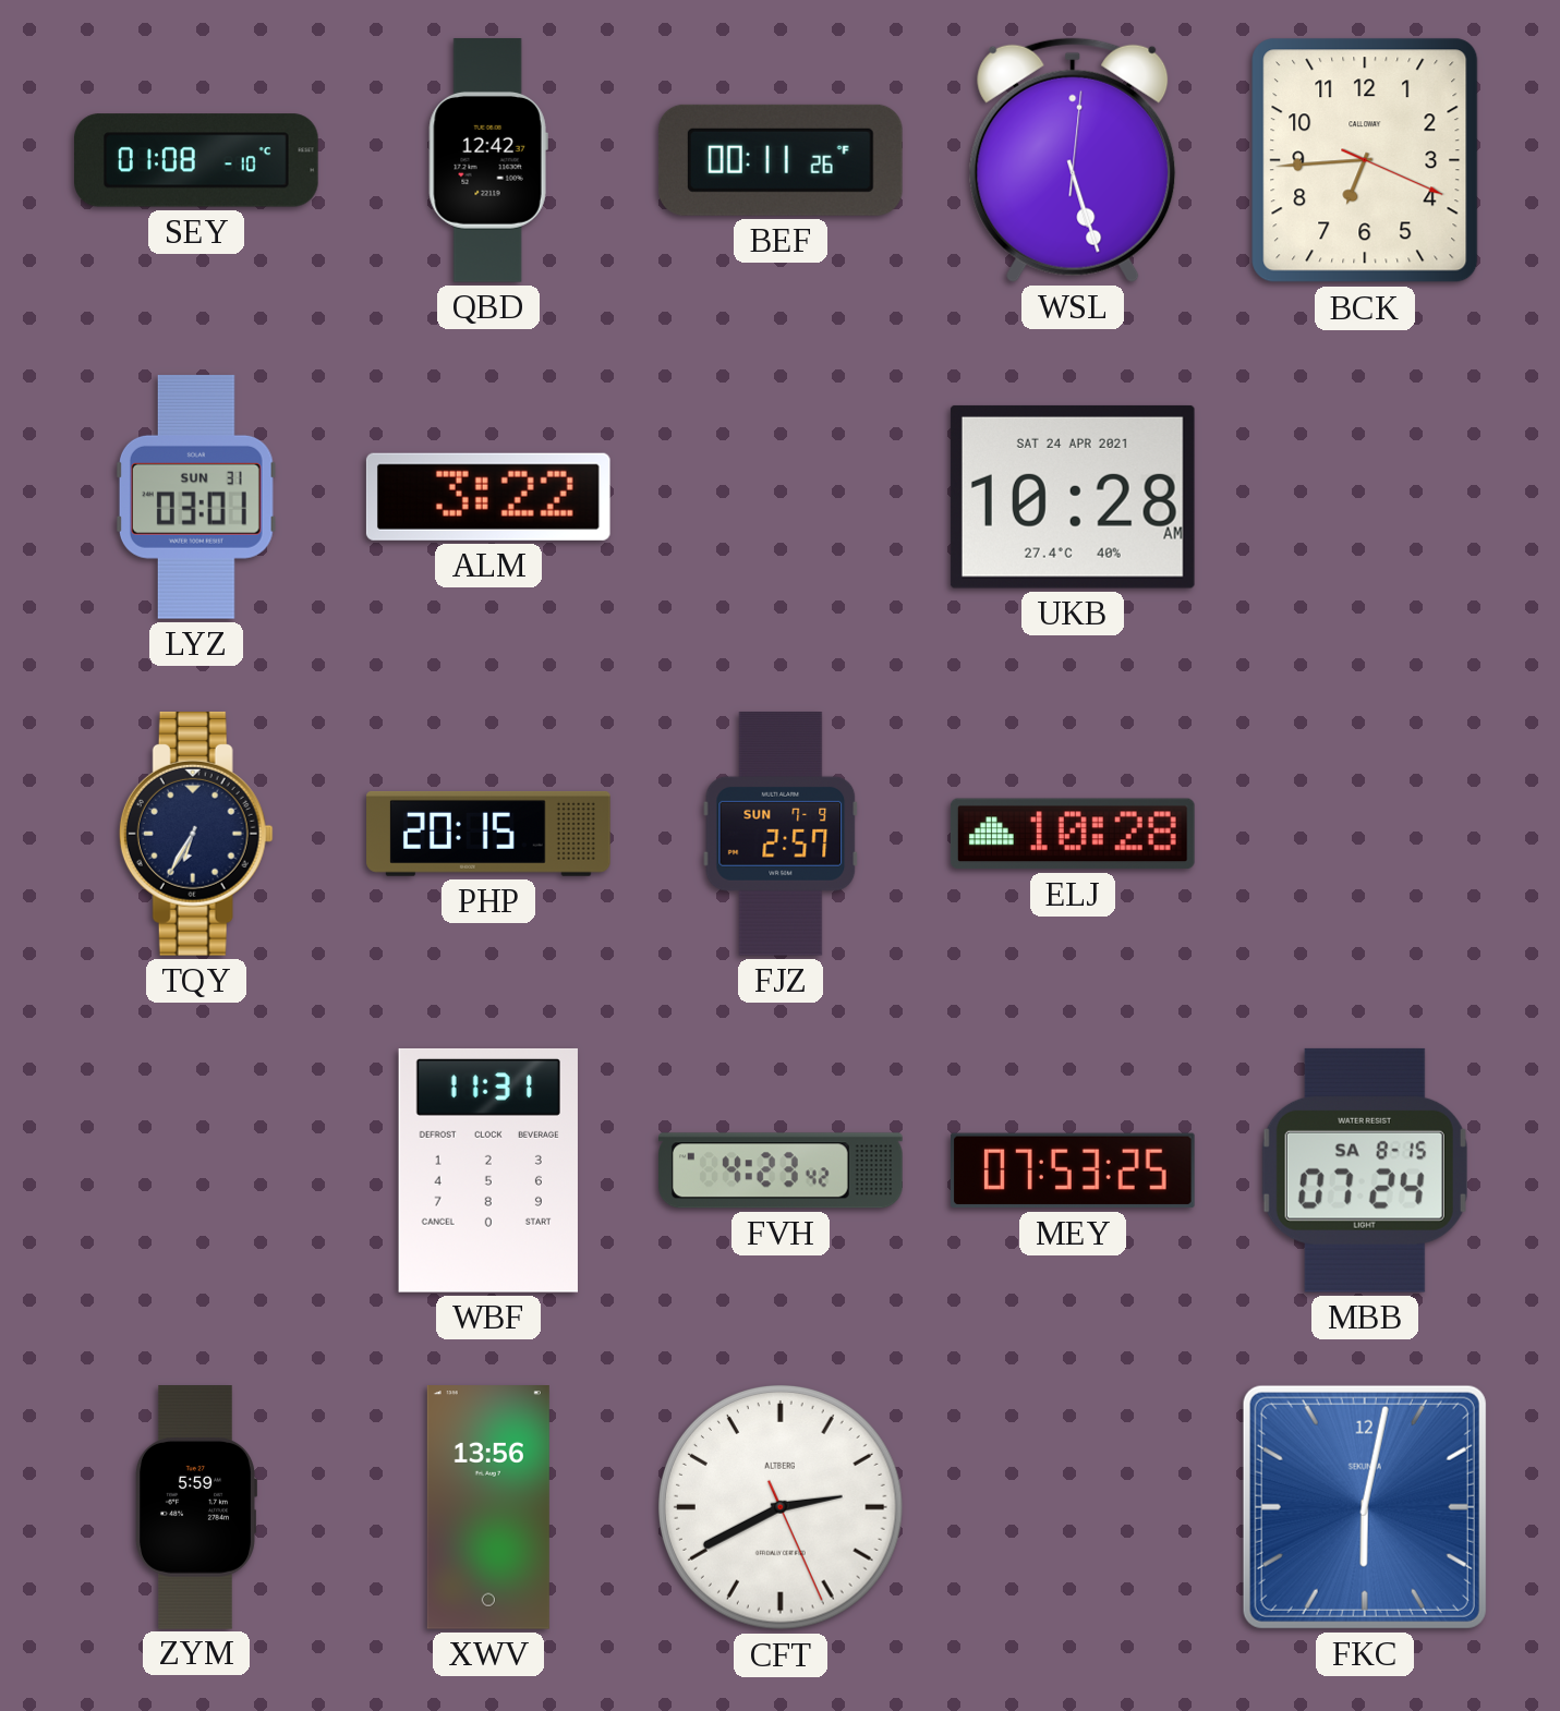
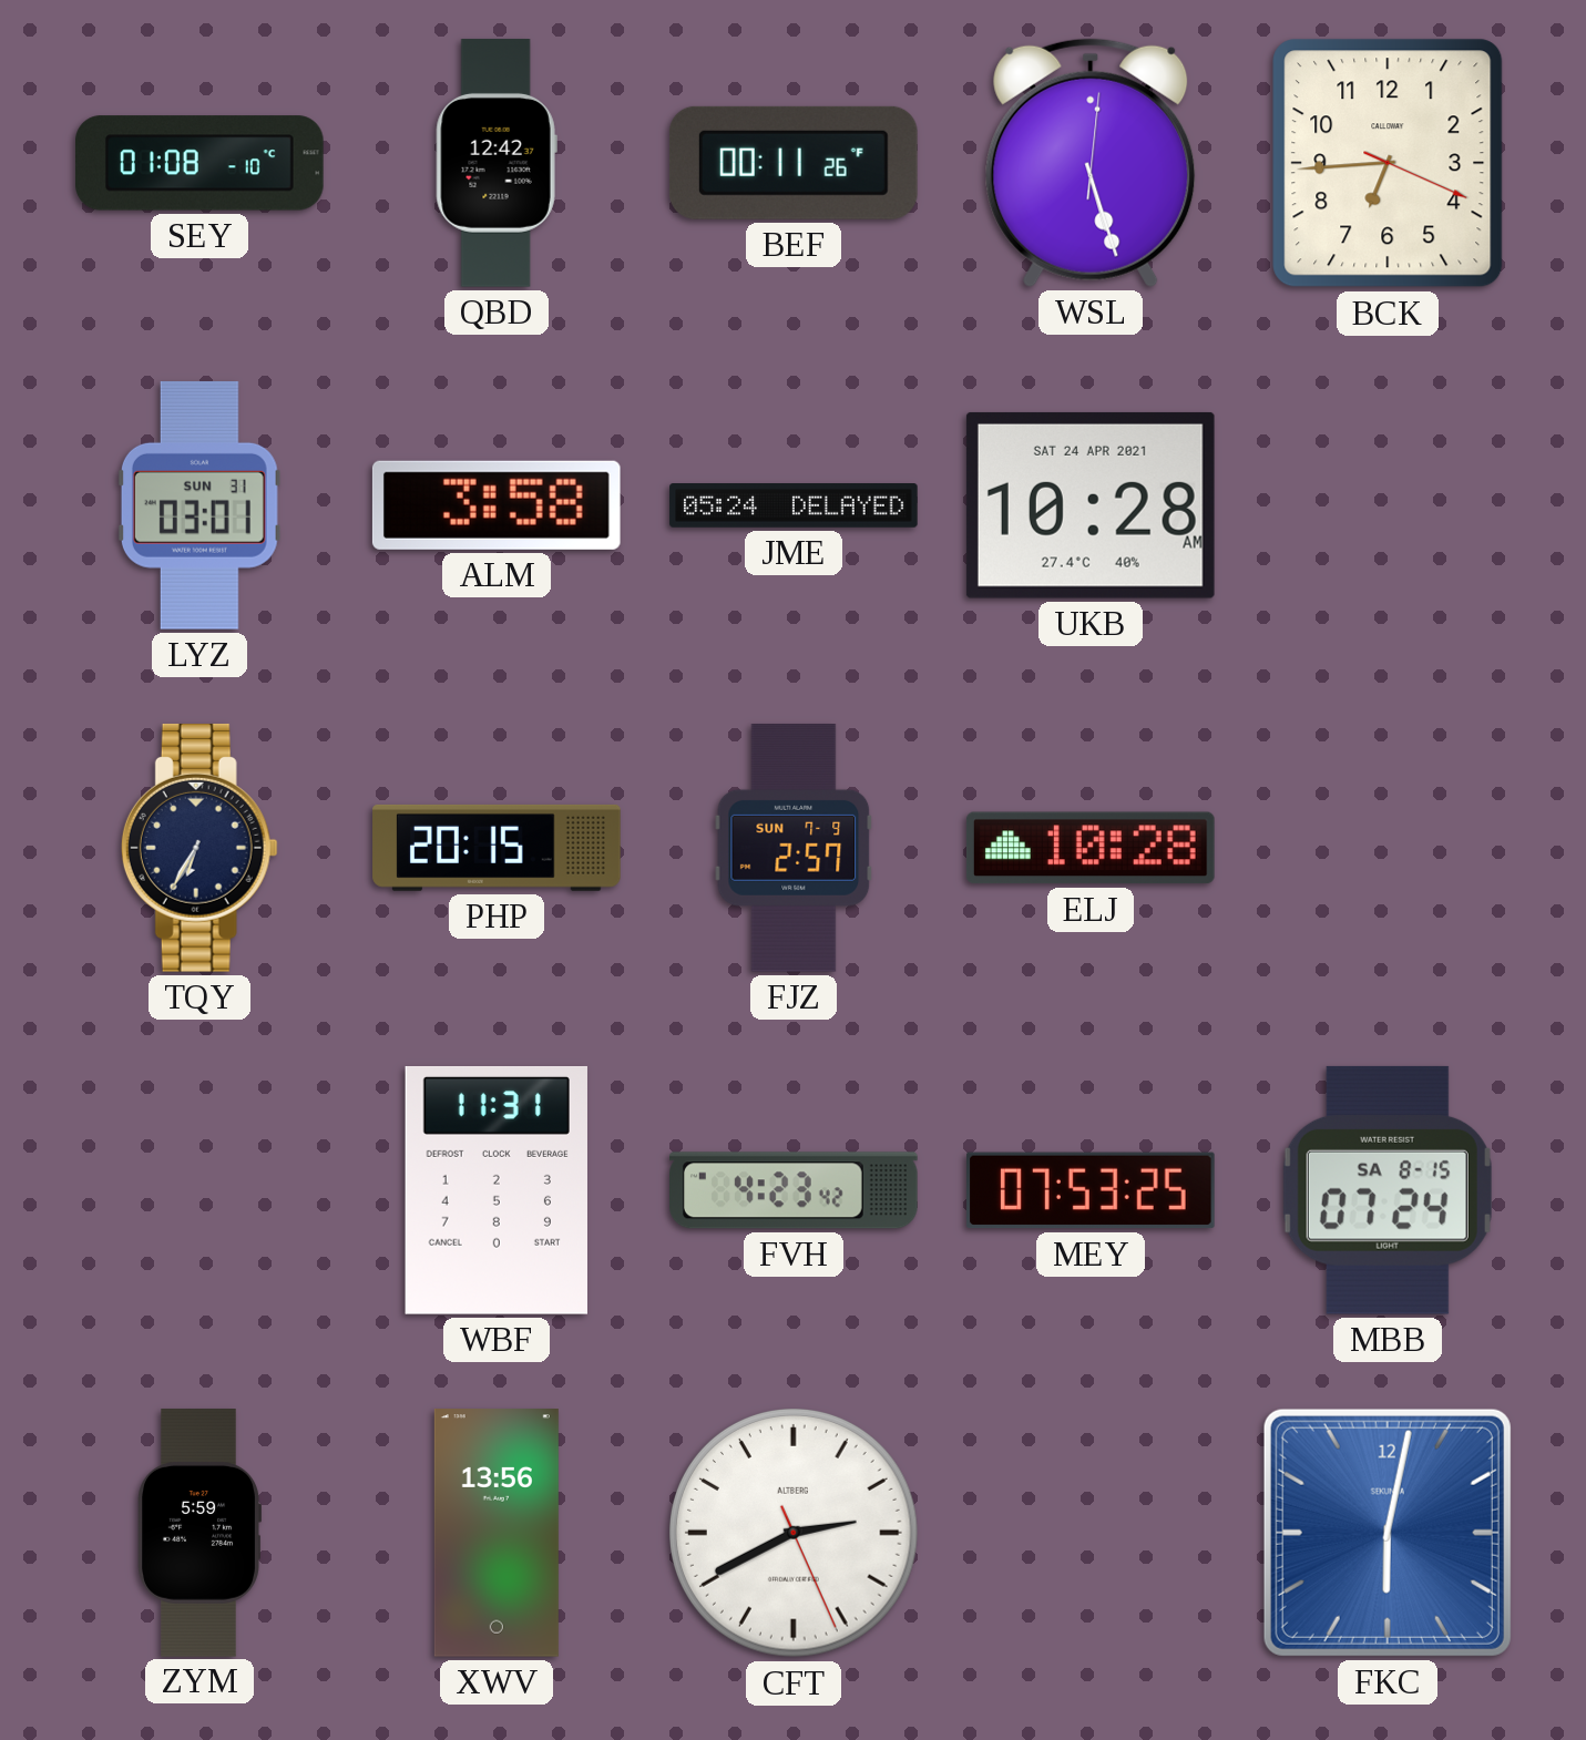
ALM: 3:22 -> 3:58 (497, 505)
JME: none -> 05:24 (794, 505)
